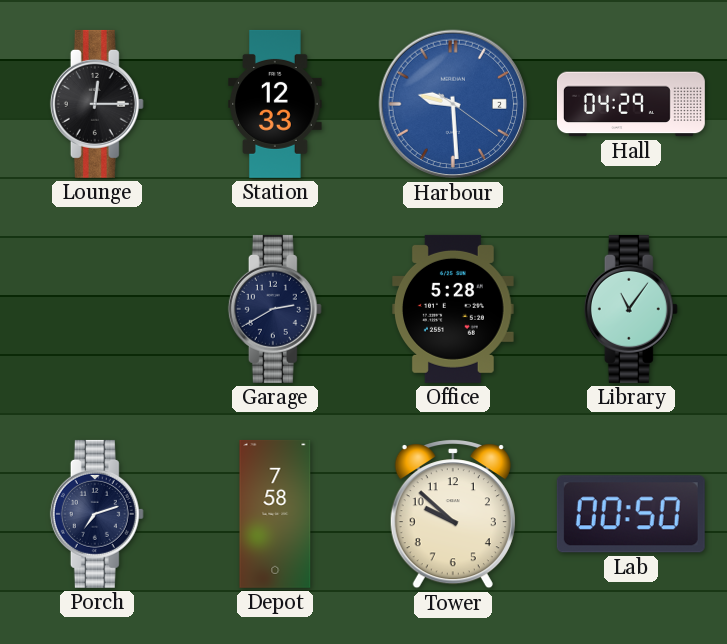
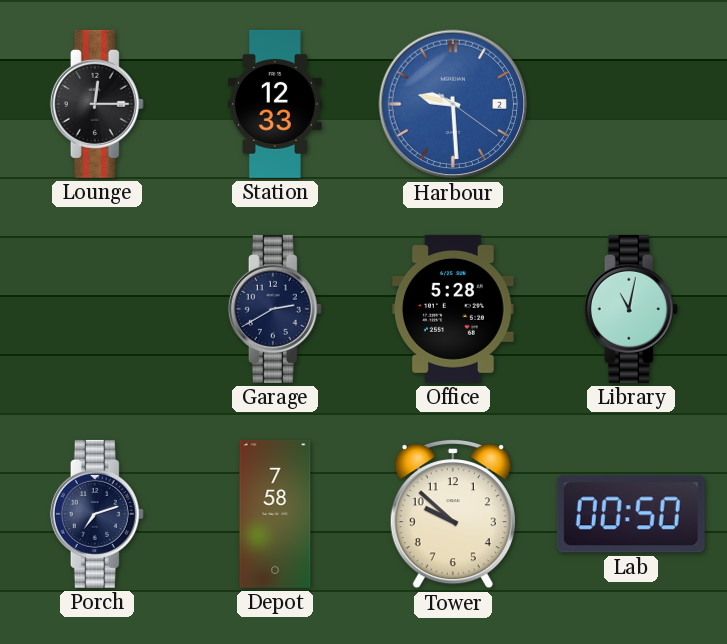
Hall: 04:29 -> none (631, 104)
Library: 11:06 -> 11:02 (631, 309)
